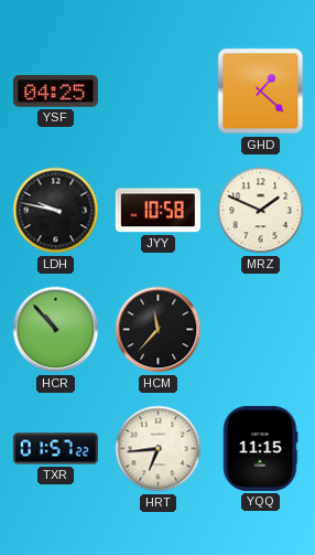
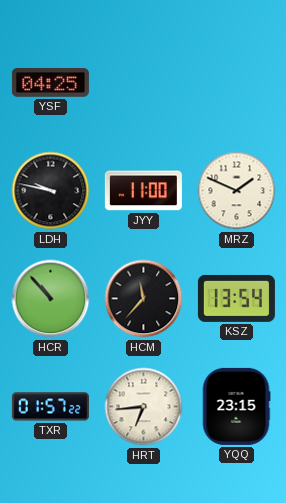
GHD: 1:22 -> none (261, 92)
JYY: 10:58 -> 11:00 (143, 191)
KSZ: none -> 13:54 (236, 298)
YQQ: 11:15 -> 23:15 (236, 406)
